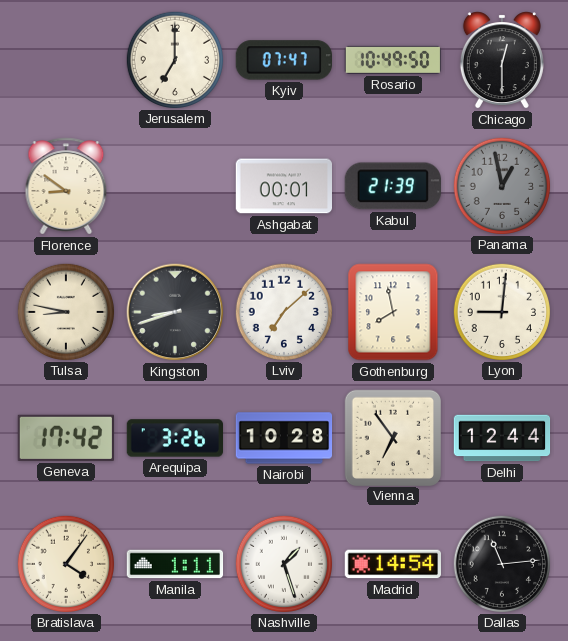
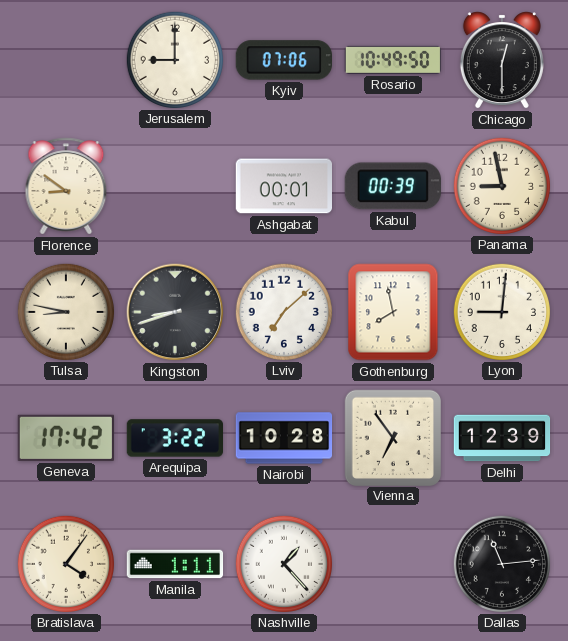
Jerusalem: 7:00 -> 9:00 (174, 59)
Kyiv: 07:47 -> 07:06 (283, 60)
Kabul: 21:39 -> 00:39 (393, 186)
Panama: 12:58 -> 8:58 (501, 185)
Panama dial: grey -> cream (501, 185)
Arequipa: 3:26 -> 3:22 (175, 438)
Delhi: 12:44 -> 12:39 (502, 438)
Nashville: 1:27 -> 1:23 (283, 563)
Madrid: 14:54 -> none (392, 564)
